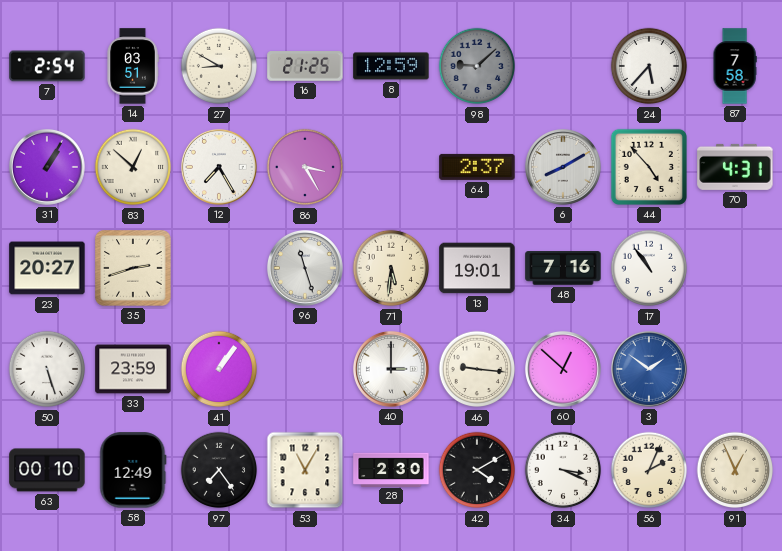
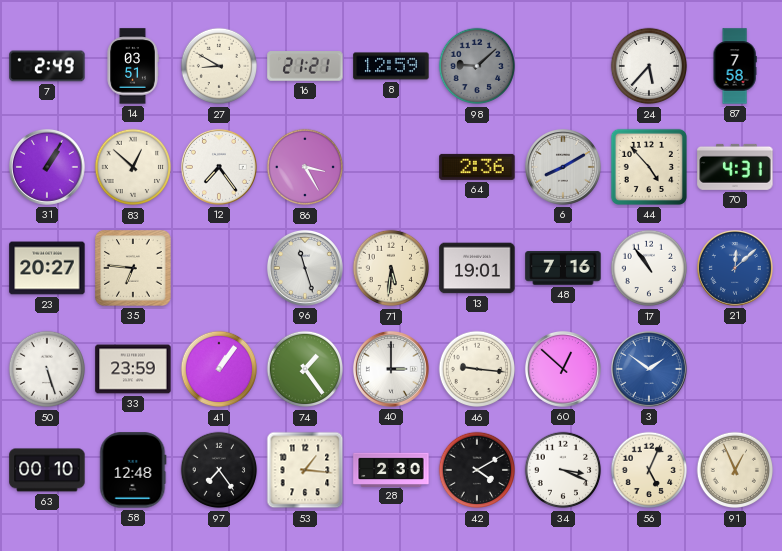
7: 2:54 -> 2:49 (47, 66)
16: 21:25 -> 21:21 (305, 66)
12: 7:25 -> 7:24 (219, 167)
64: 2:37 -> 2:36 (477, 167)
35: 2:42 -> 6:46 (133, 268)
21: none -> 12:08 (735, 268)
74: none -> 1:24 (305, 369)
58: 12:49 -> 12:48 (133, 470)
53: 11:05 -> 1:16 (305, 470)
56: 2:04 -> 5:04 (649, 470)
